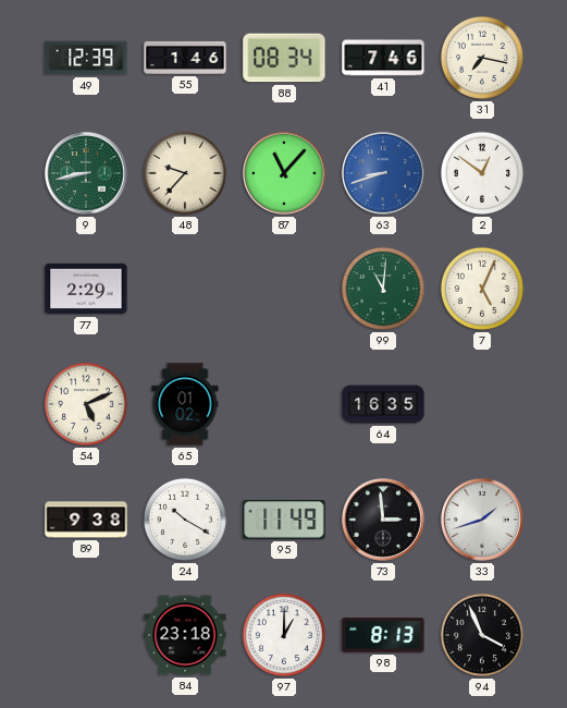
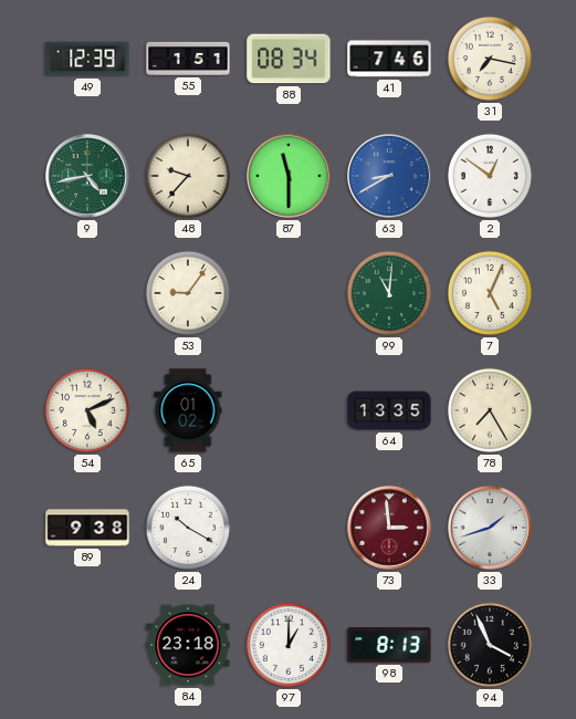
55: 1:46 -> 1:51 (188, 59)
9: 8:43 -> 4:43 (87, 176)
87: 11:07 -> 11:30 (289, 176)
63: 8:42 -> 8:40 (389, 176)
77: 2:29 -> none (86, 289)
53: none -> 9:06 (188, 293)
64: 16:35 -> 13:35 (389, 410)
78: none -> 7:25 (490, 410)
95: 11:49 -> none (284, 520)
73 dial: black -> burgundy (389, 528)
